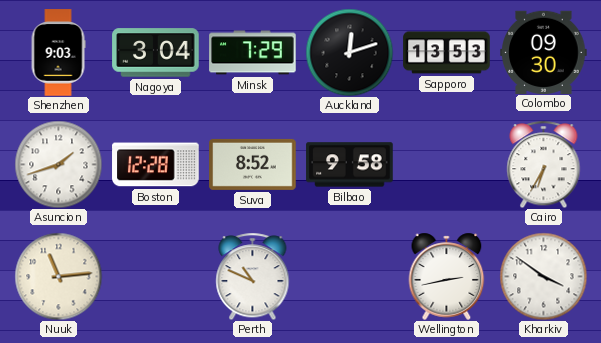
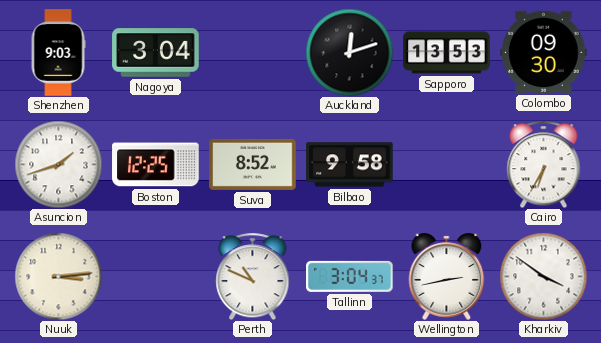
Minsk: 7:29 -> none (253, 53)
Boston: 12:28 -> 12:25 (156, 165)
Nuuk: 11:14 -> 3:14 (58, 276)
Tallinn: none -> 3:04 (350, 276)
